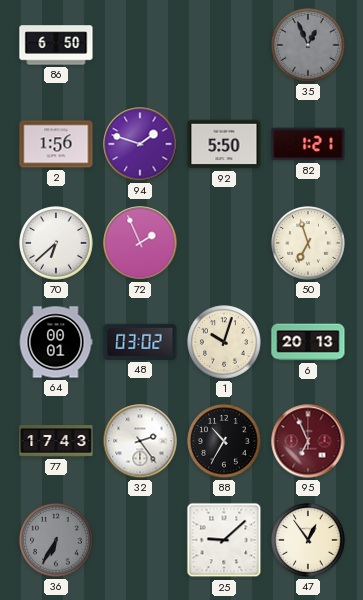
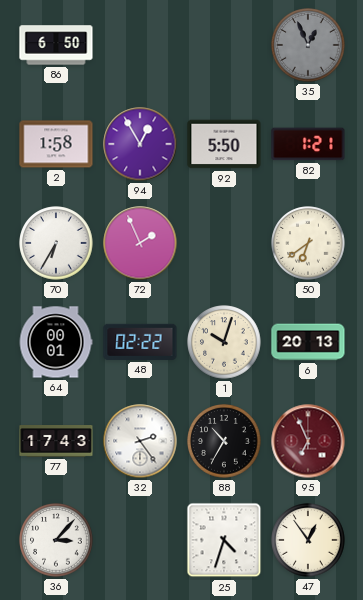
2: 1:56 -> 1:58 (56, 144)
94: 1:48 -> 12:55 (140, 144)
70: 6:38 -> 6:35 (56, 243)
50: 6:57 -> 6:39 (308, 243)
48: 03:02 -> 02:22 (140, 342)
36: 6:35 -> 3:07 (56, 540)
36 dial: grey -> white (56, 540)
25: 9:08 -> 4:33 (224, 540)
